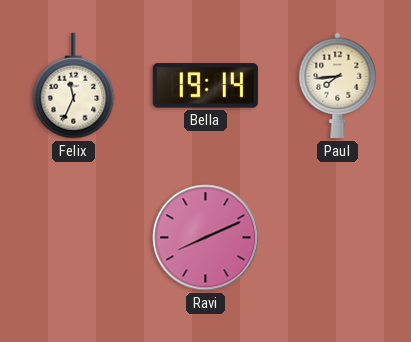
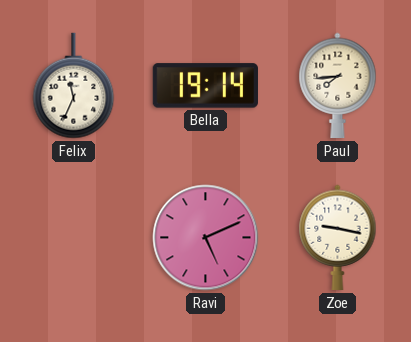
Ravi: 8:11 -> 5:11 (206, 238)
Zoe: none -> 9:17 (338, 238)
